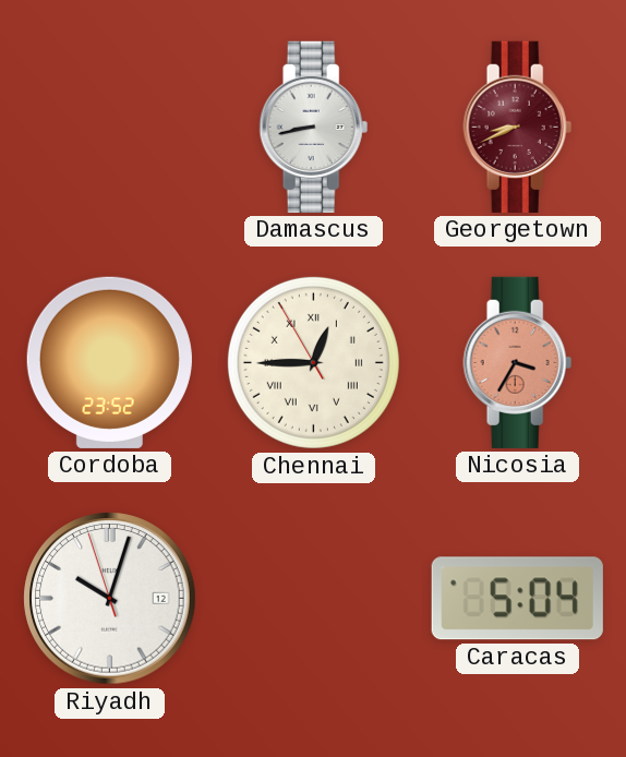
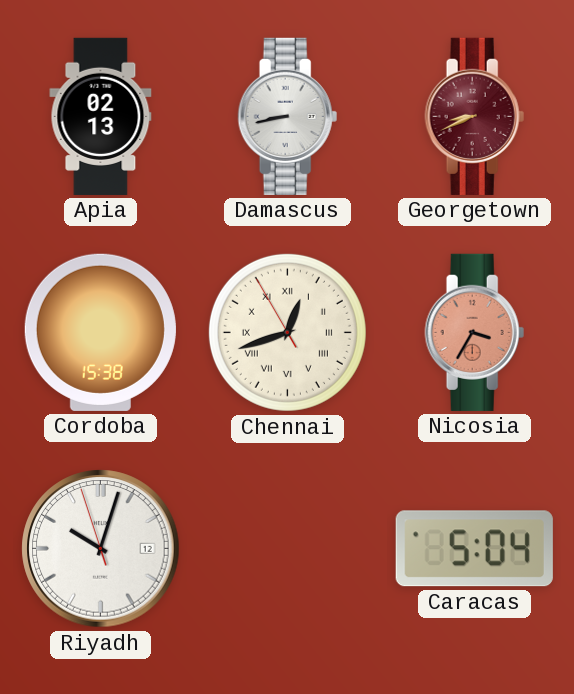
Apia: none -> 02:13 (101, 116)
Cordoba: 23:52 -> 15:38 (100, 332)
Chennai: 12:44 -> 12:41 (287, 332)
